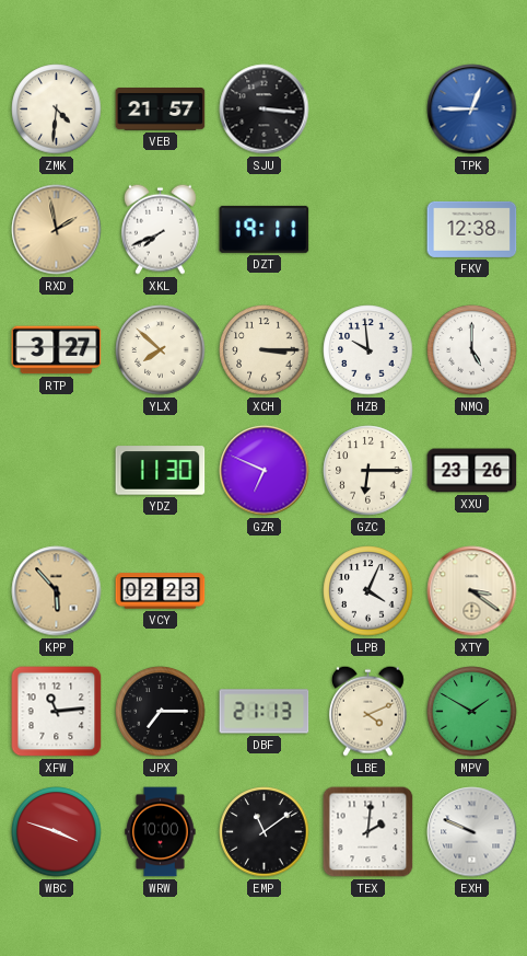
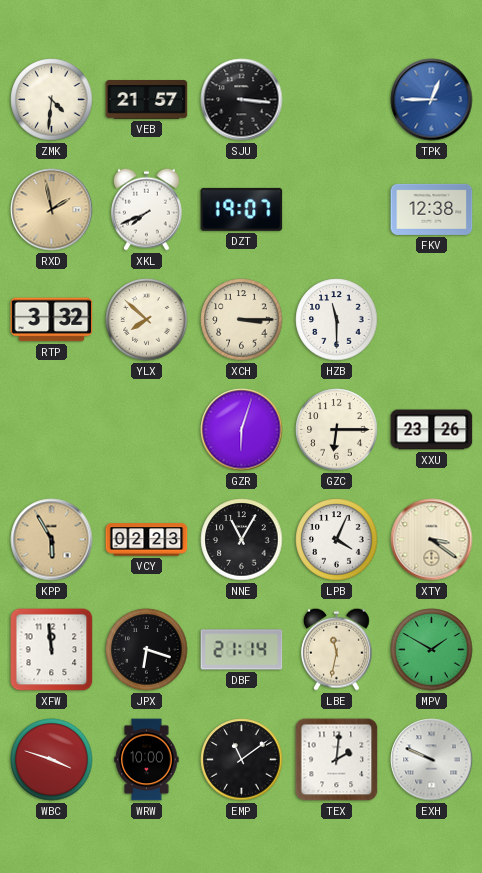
DZT: 19:11 -> 19:07 (242, 209)
RTP: 3:27 -> 3:32 (52, 320)
HZB: 9:59 -> 11:30 (337, 320)
NMQ: 5:00 -> none (472, 350)
YDZ: 11:30 -> none (161, 471)
GZR: 6:49 -> 6:03 (242, 430)
KPP: 5:53 -> 5:55 (52, 540)
NNE: none -> 11:05 (242, 540)
XFW: 11:14 -> 11:59 (52, 650)
JPX: 7:15 -> 6:18 (147, 650)
DBF: 21:13 -> 21:14 (242, 650)
LBE: 4:11 -> 11:32 (336, 649)
